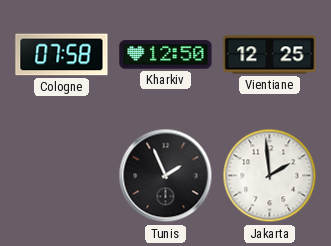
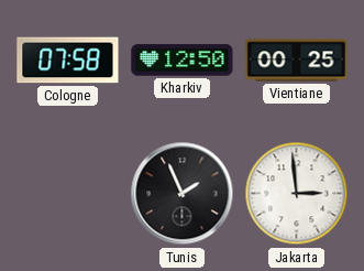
Vientiane: 12:25 -> 00:25 (297, 61)
Jakarta: 1:59 -> 2:59 (297, 194)
